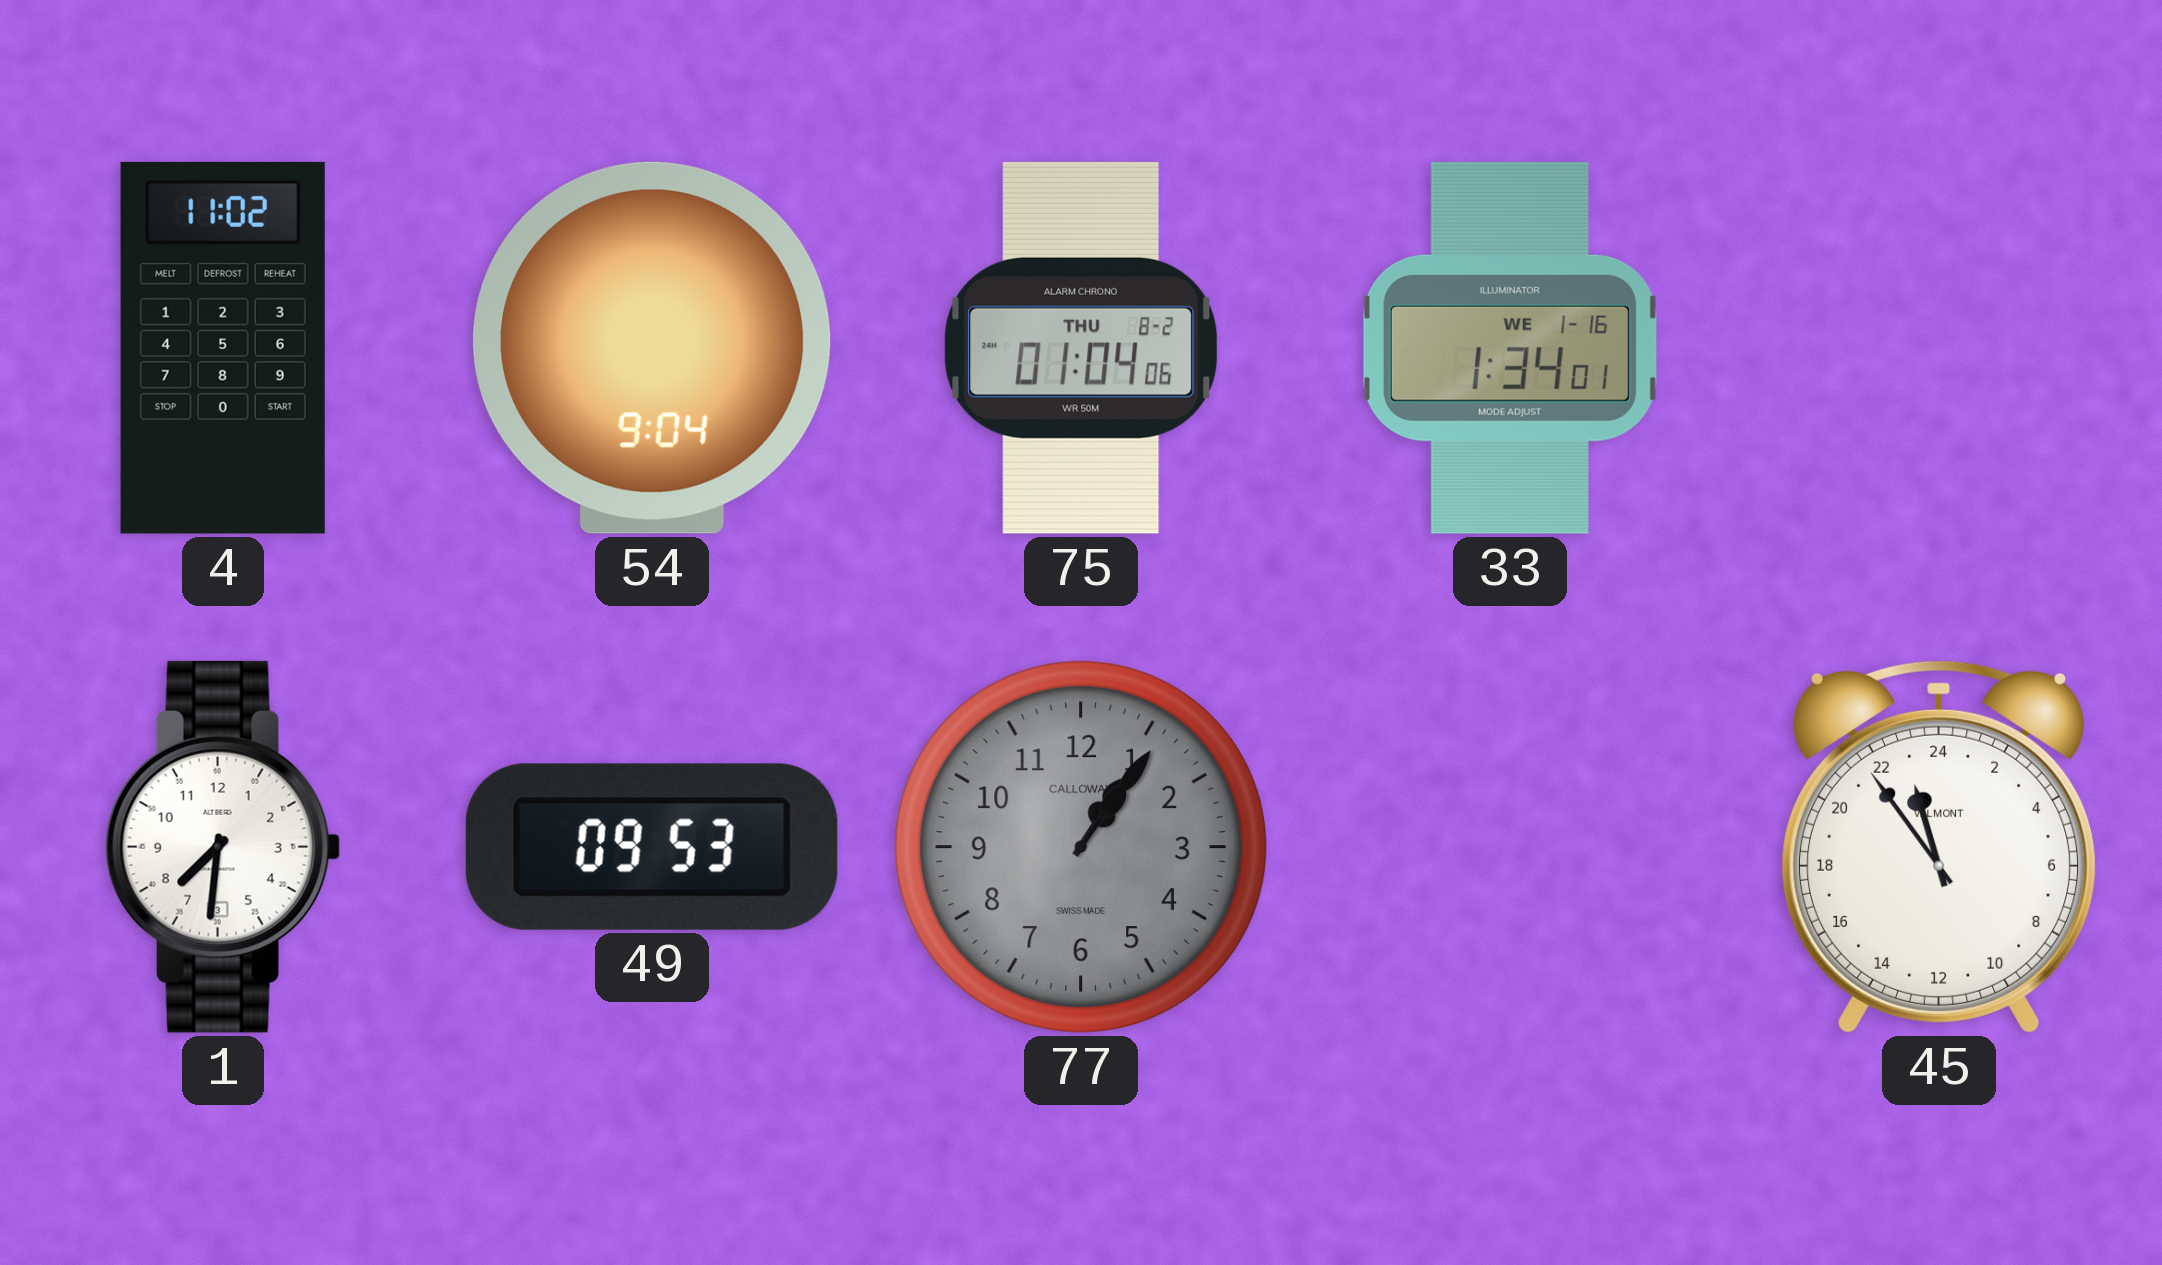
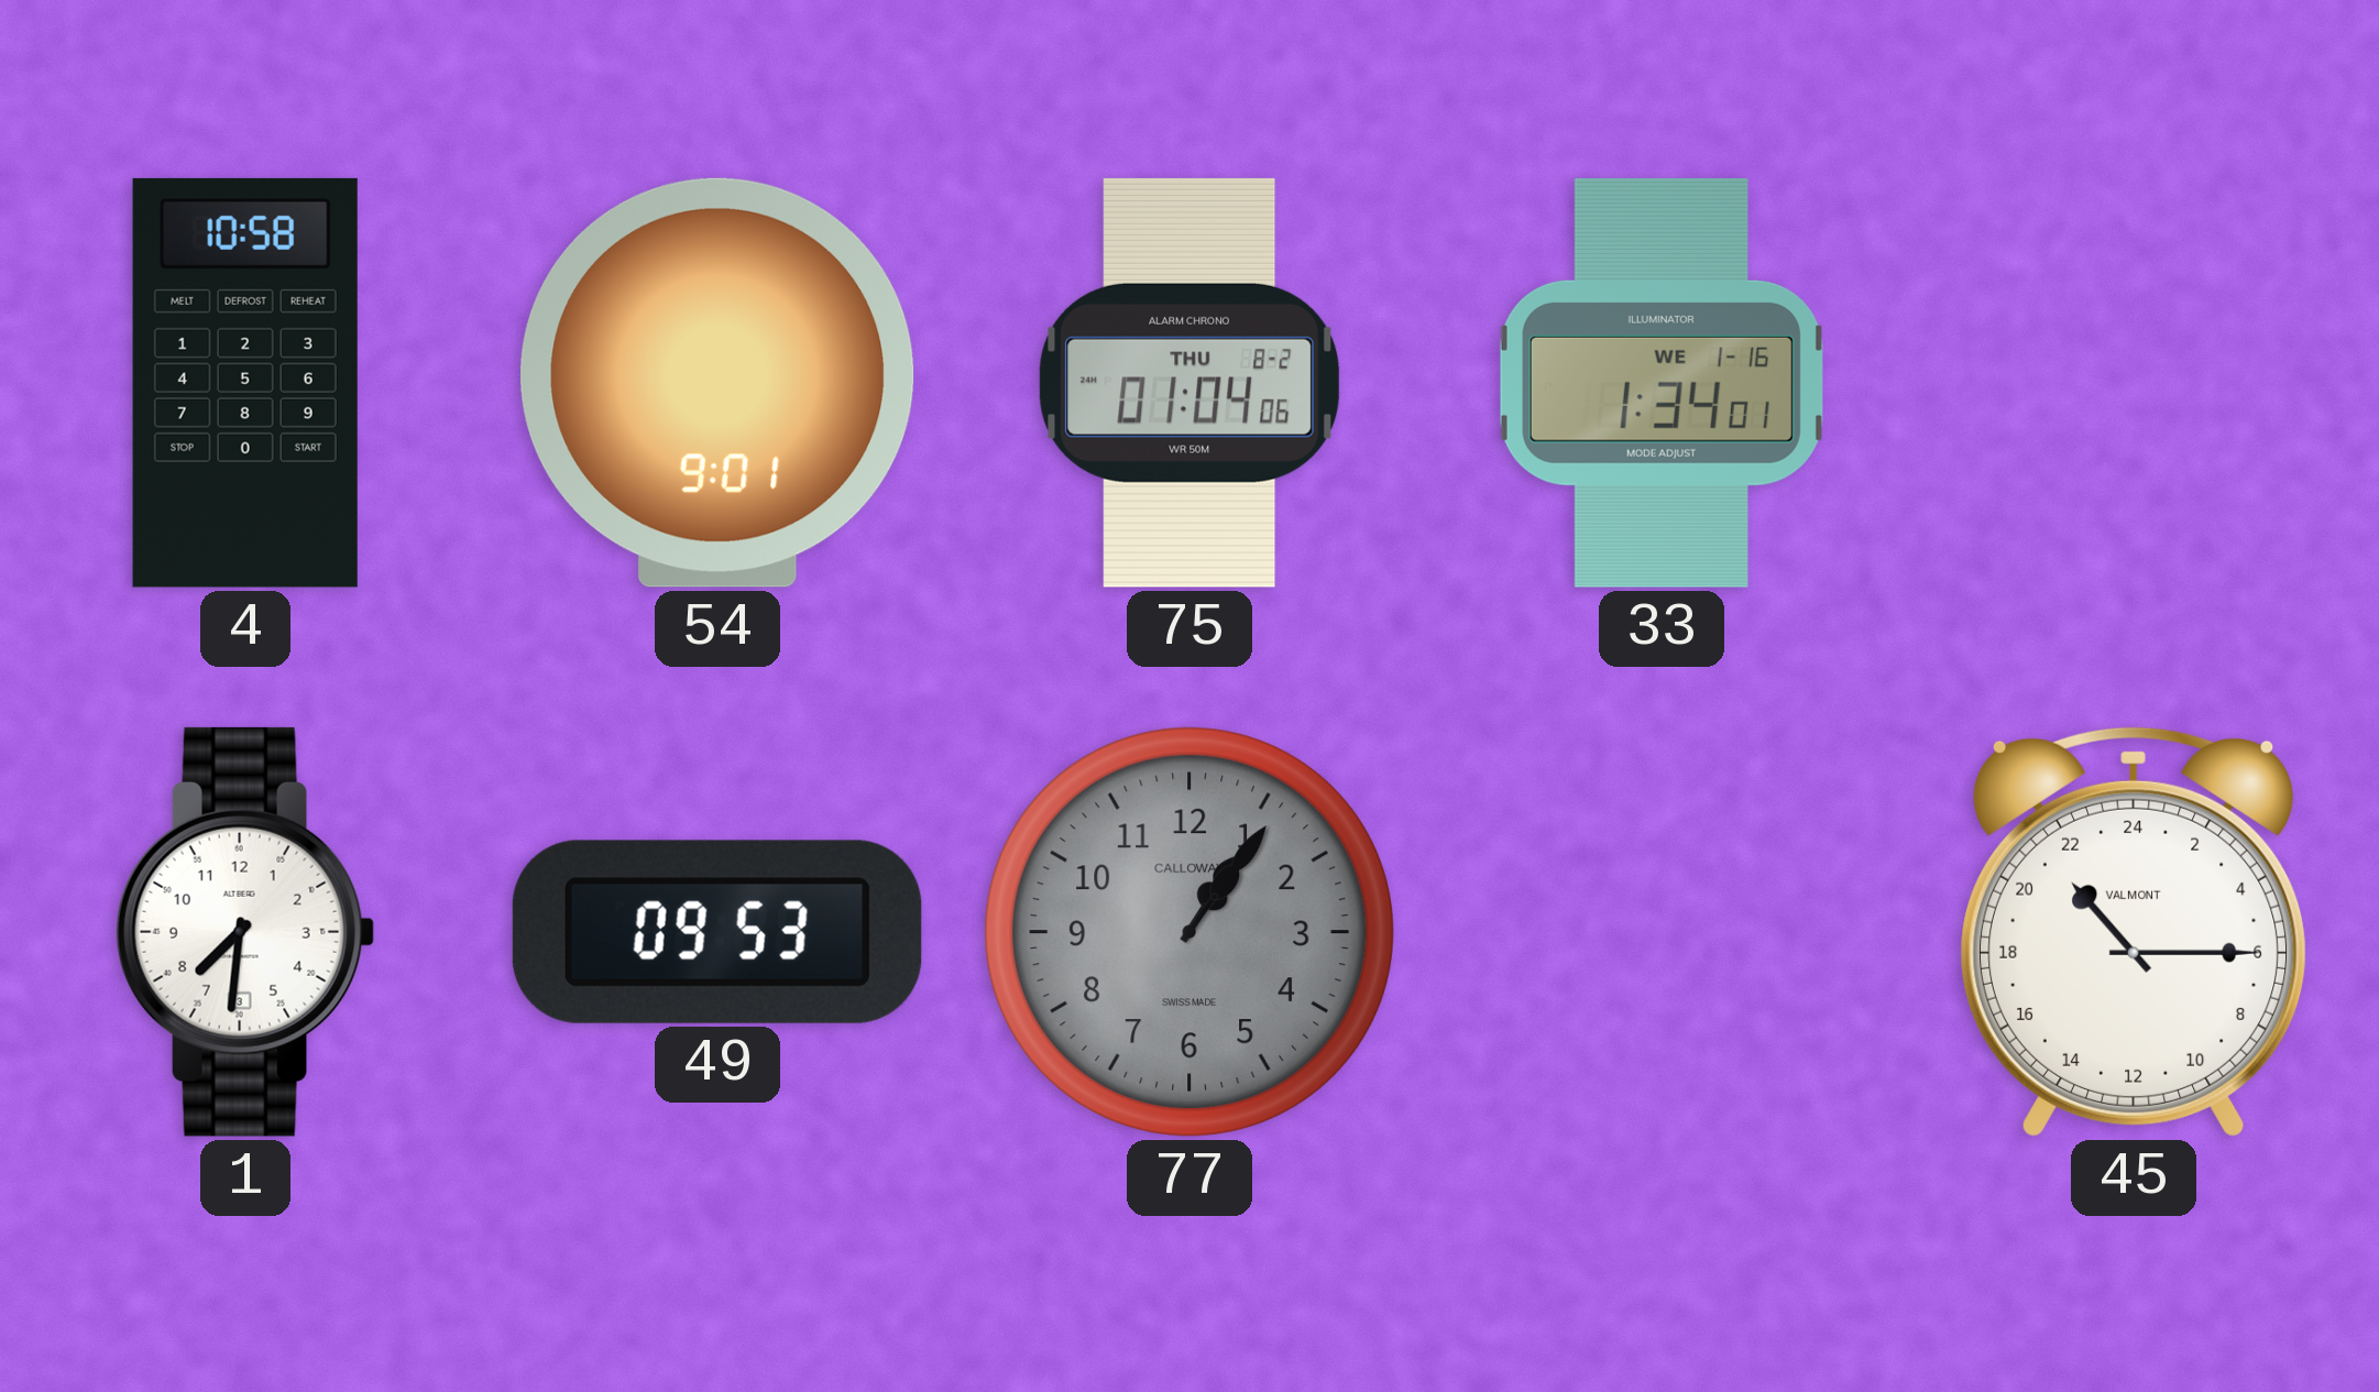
4: 11:02 -> 10:58 (245, 383)
54: 9:04 -> 9:01 (717, 383)
45: 22:54 -> 21:15 (2134, 932)
